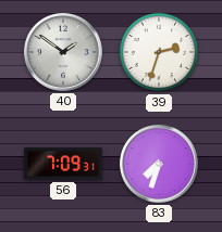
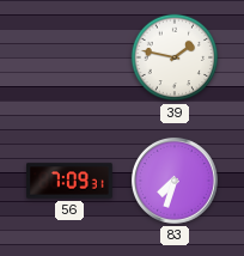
40: 1:51 -> none (63, 52)
39: 2:33 -> 1:47 (175, 57)
